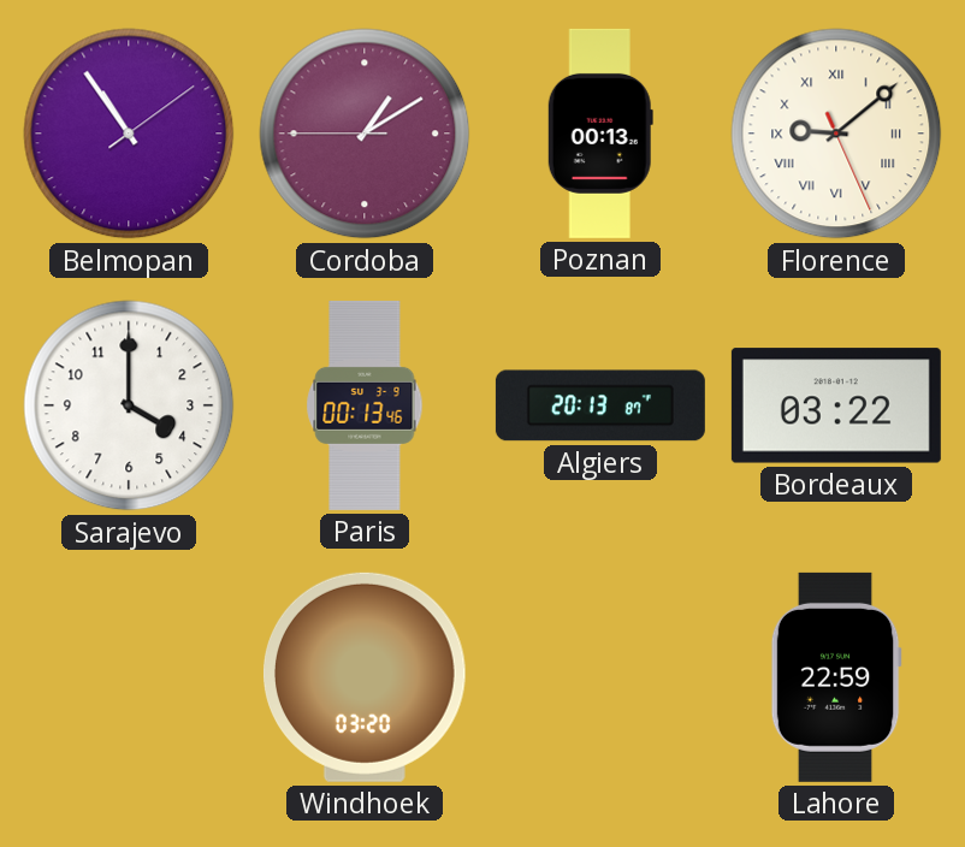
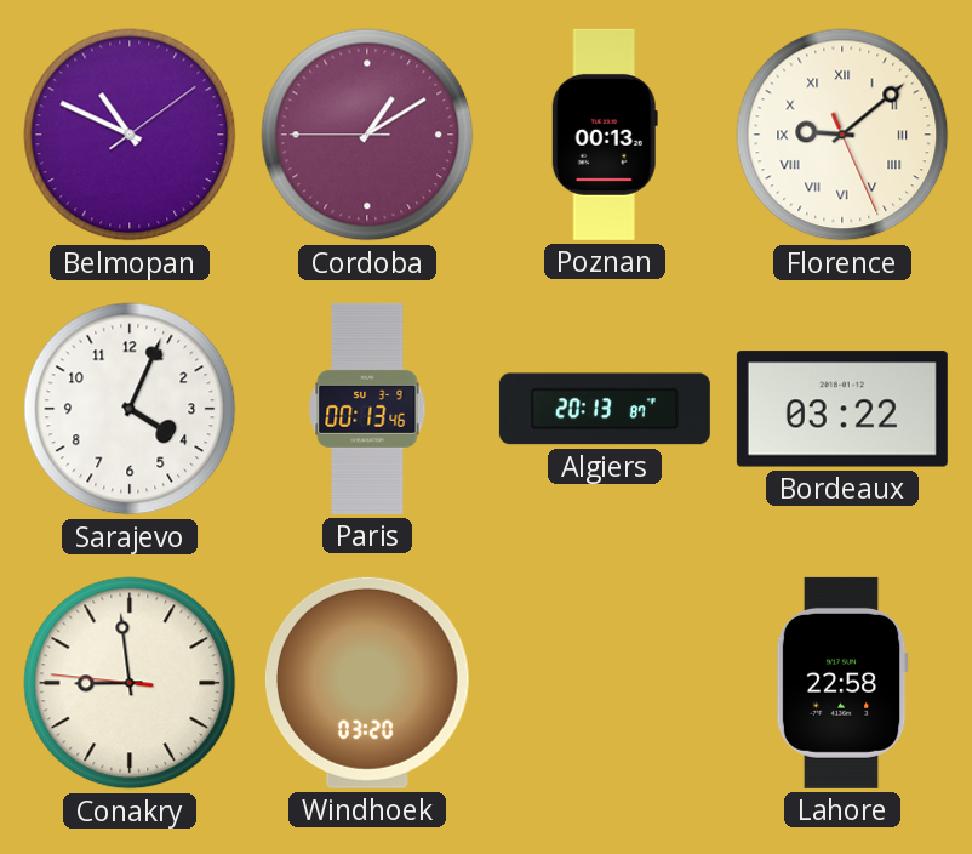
Belmopan: 10:54 -> 10:49 (130, 135)
Sarajevo: 4:00 -> 4:04 (130, 409)
Conakry: none -> 8:58 (130, 683)
Lahore: 22:59 -> 22:58 (842, 683)
